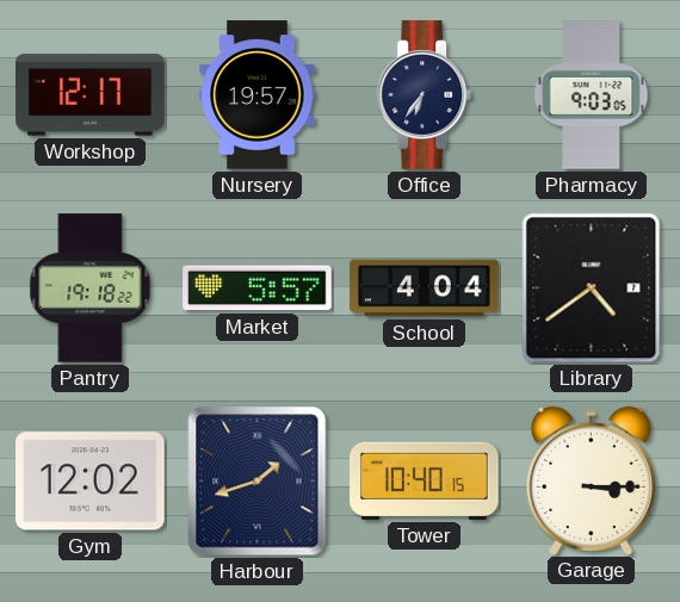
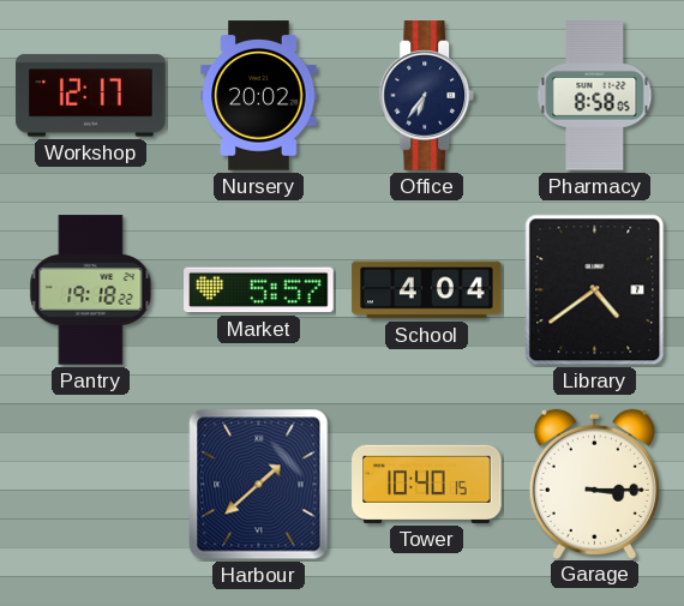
Nursery: 19:57 -> 20:02 (259, 96)
Pharmacy: 9:03 -> 8:58 (595, 96)
Gym: 12:02 -> none (91, 482)
Harbour: 1:42 -> 1:38 (259, 485)
